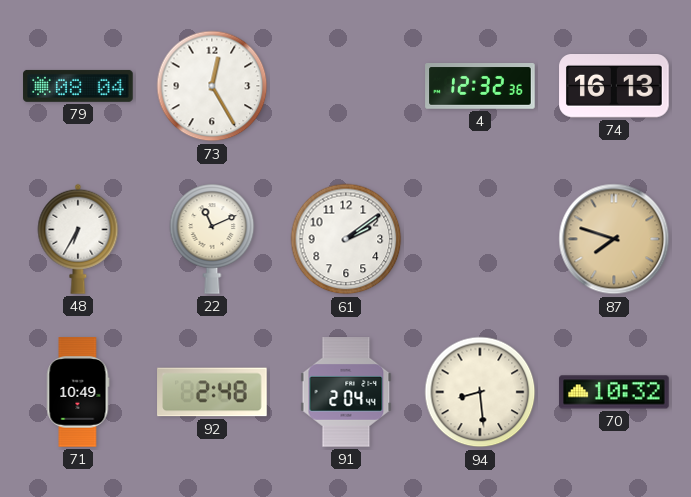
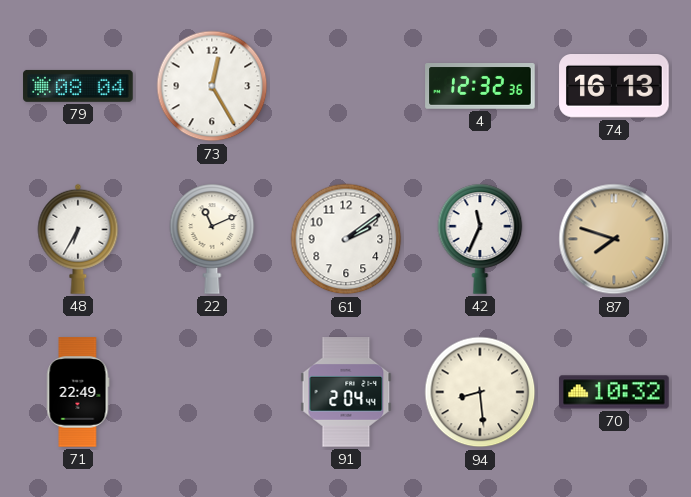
42: none -> 11:34 (480, 239)
71: 10:49 -> 22:49 (78, 392)
92: 2:48 -> none (212, 392)
